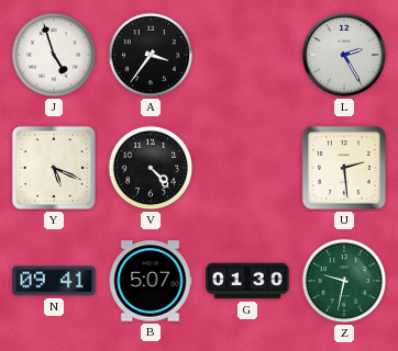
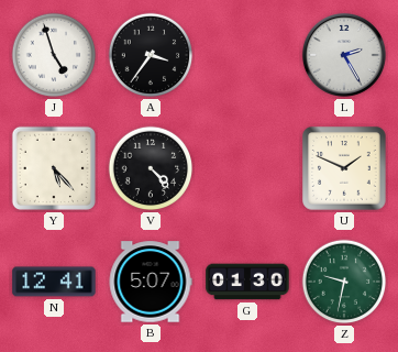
Y: 5:19 -> 5:23 (54, 168)
U: 2:29 -> 1:49 (344, 168)
N: 09:41 -> 12:41 (54, 282)
